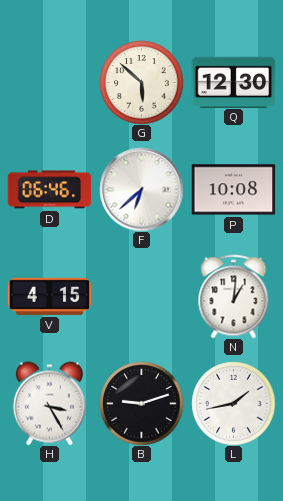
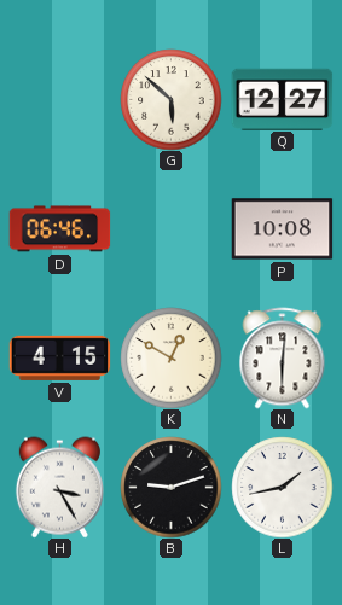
Q: 12:30 -> 12:27 (282, 99)
F: 6:38 -> none (141, 189)
K: none -> 12:50 (170, 357)
N: 1:01 -> 6:01 (283, 357)
